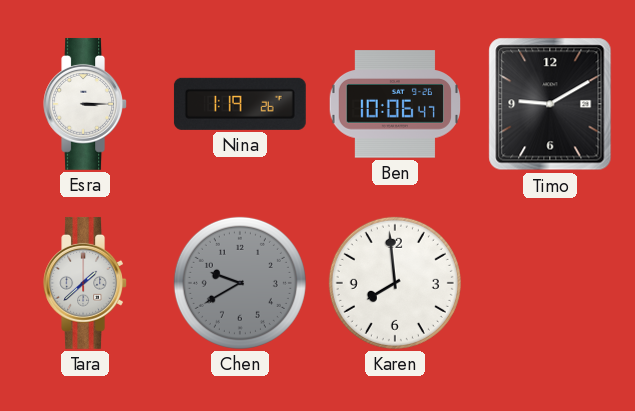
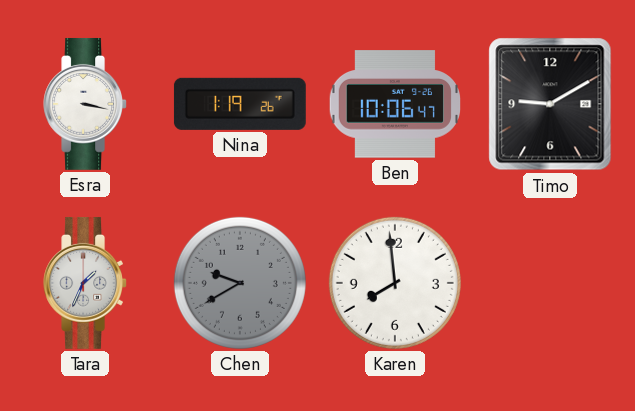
Esra: 3:15 -> 3:17 (85, 104)
Tara: 1:38 -> 1:34 (85, 283)
